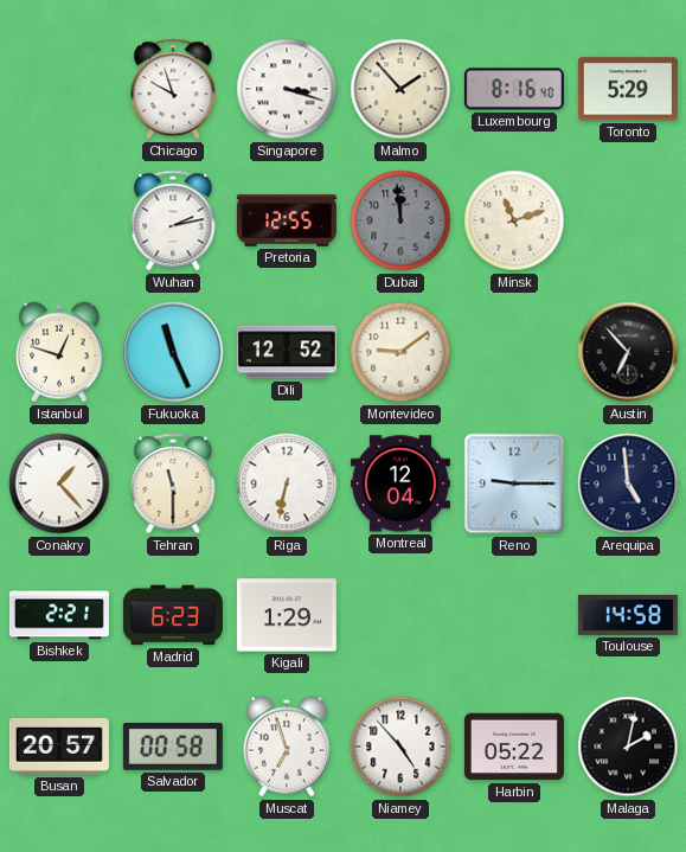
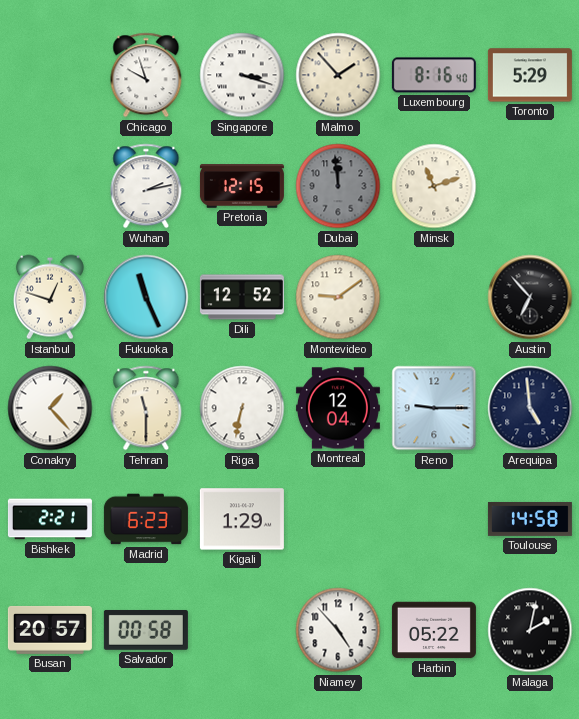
Pretoria: 12:55 -> 12:15 (242, 186)
Muscat: 6:57 -> none (287, 747)
